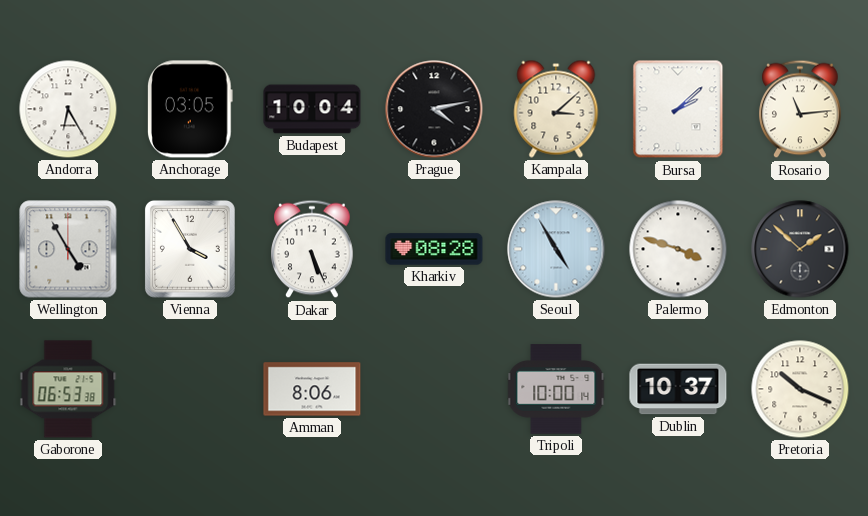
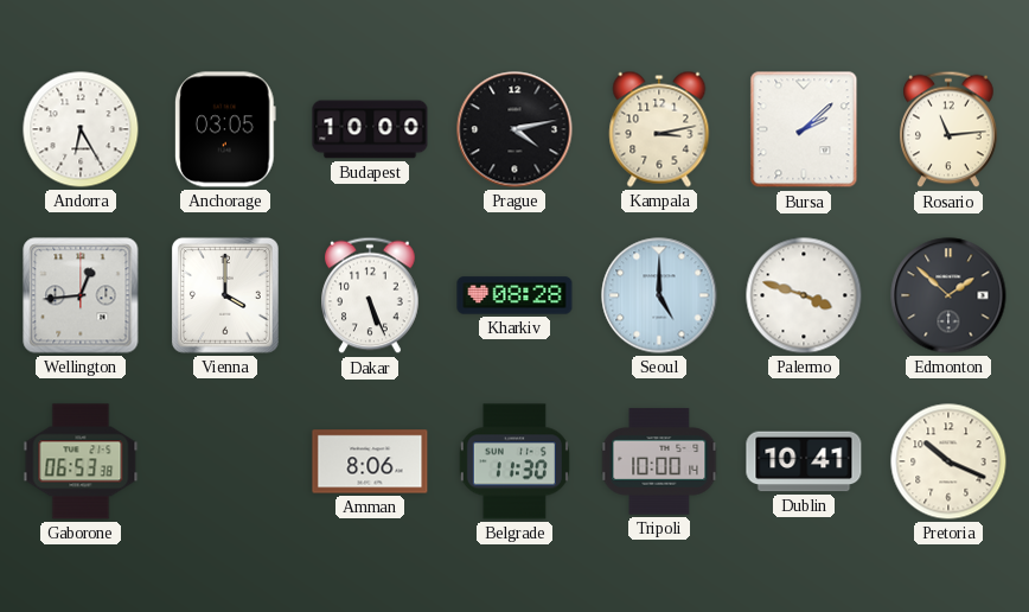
Budapest: 10:04 -> 10:00 (370, 129)
Kampala: 3:08 -> 3:13 (659, 129)
Wellington: 4:55 -> 12:44 (81, 295)
Vienna: 3:55 -> 4:00 (225, 295)
Seoul: 4:55 -> 5:00 (659, 295)
Belgrade: none -> 11:30 (514, 461)
Dublin: 10:37 -> 10:41 (804, 461)
